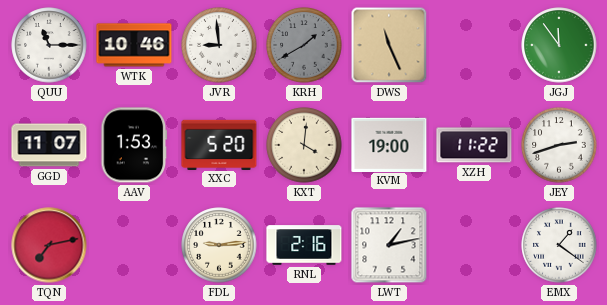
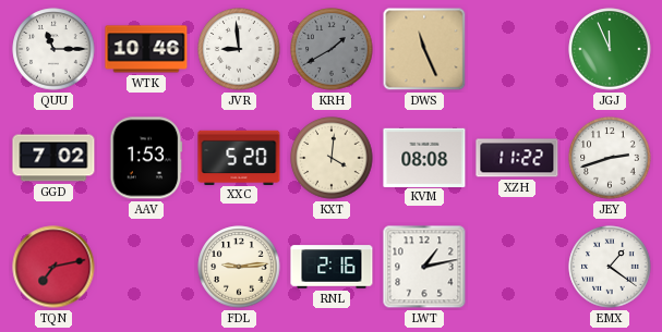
JGJ: 11:54 -> 11:56 (610, 49)
GGD: 11:07 -> 7:02 (53, 158)
KVM: 19:00 -> 08:08 (424, 157)
